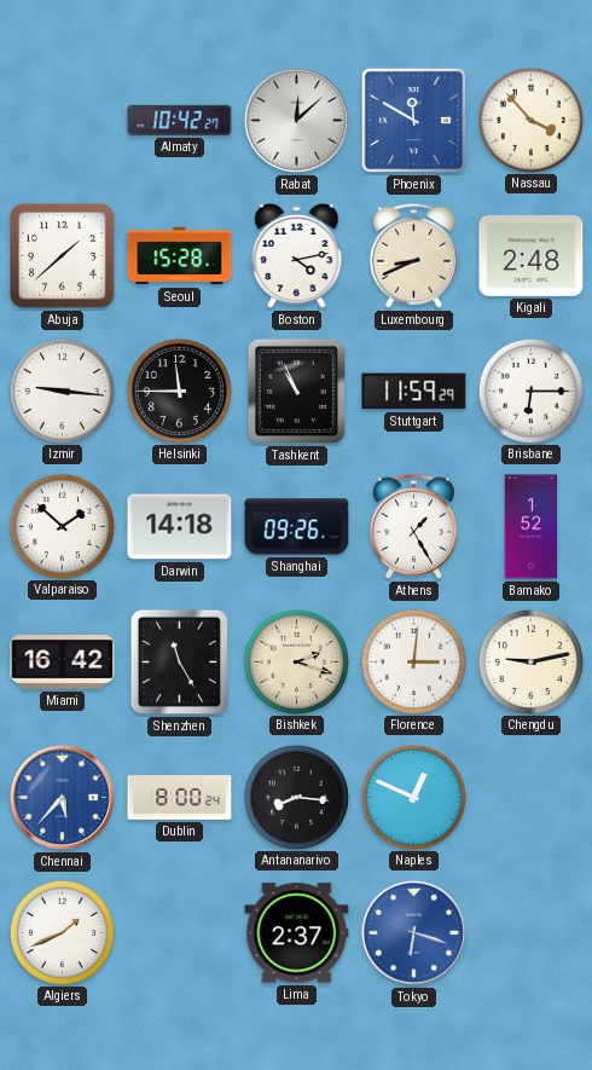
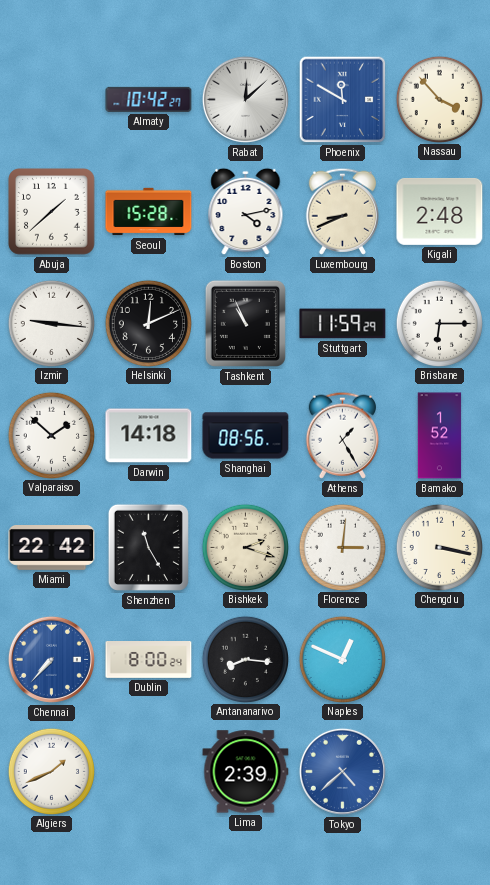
Helsinki: 11:45 -> 12:11 (148, 323)
Shanghai: 09:26 -> 08:56 (246, 436)
Miami: 16:42 -> 22:42 (52, 548)
Chengdu: 9:13 -> 3:17 (439, 547)
Chennai: 5:37 -> 7:37 (51, 659)
Lima: 2:37 -> 2:39 (246, 772)
Tokyo: 6:18 -> 4:38 (342, 771)
